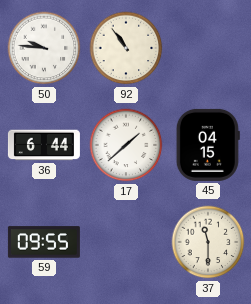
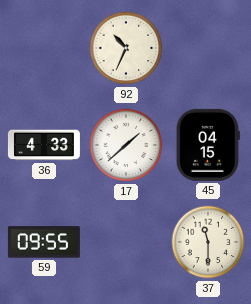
50: 9:46 -> none (44, 48)
92: 10:54 -> 10:34 (126, 48)
36: 6:44 -> 4:33 (44, 145)
